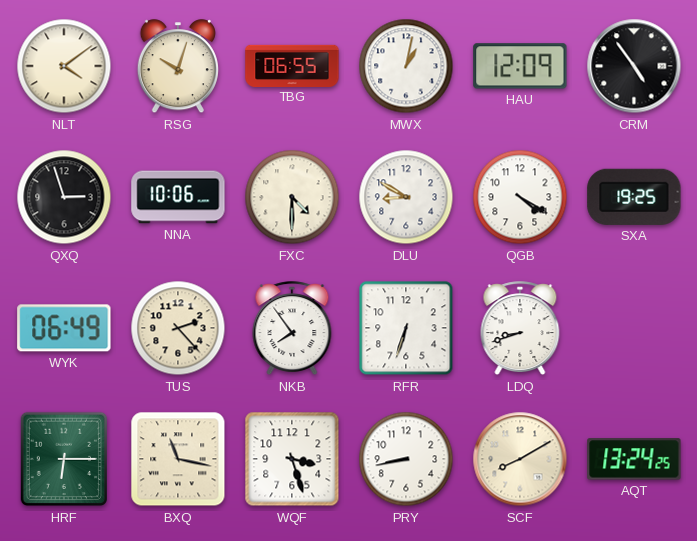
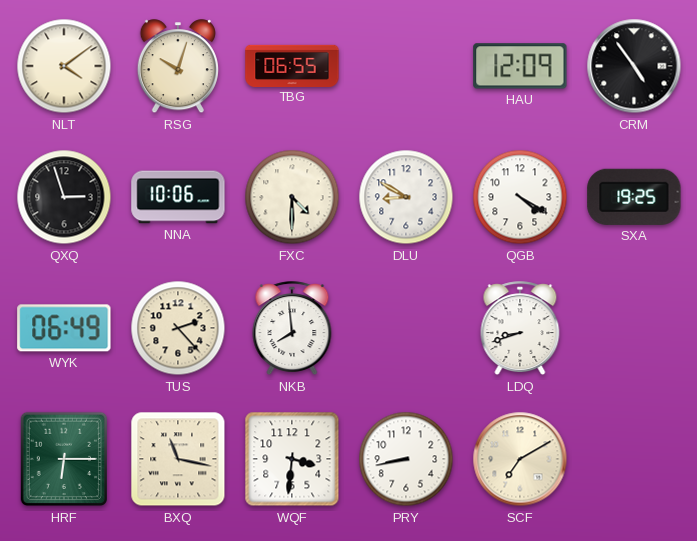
MWX: 1:02 -> none (406, 66)
NKB: 7:54 -> 7:59 (292, 329)
RFR: 6:33 -> none (406, 328)
WQF: 3:27 -> 3:31 (292, 459)
SCF: 8:10 -> 7:10 (520, 459)
AQT: 13:24 -> none (634, 459)
